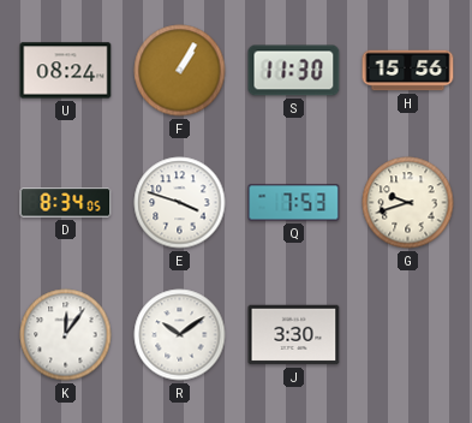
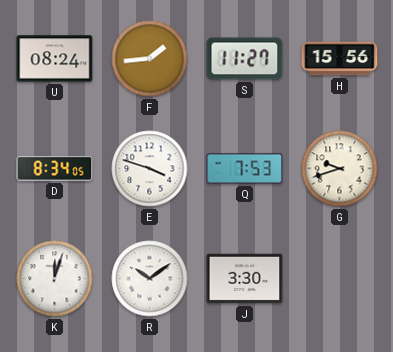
F: 1:05 -> 1:44 (150, 59)
S: 11:30 -> 11:27 (245, 59)
K: 12:06 -> 12:03 (55, 279)
